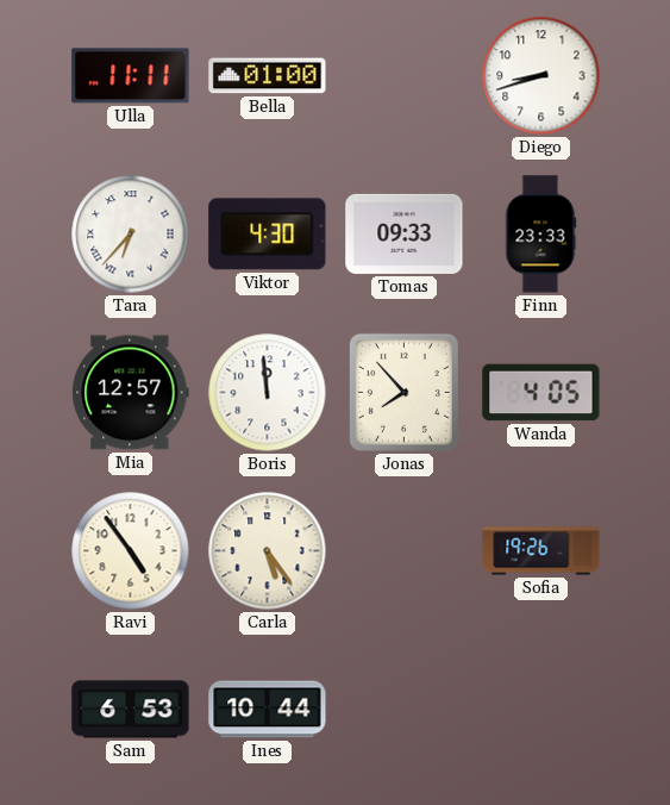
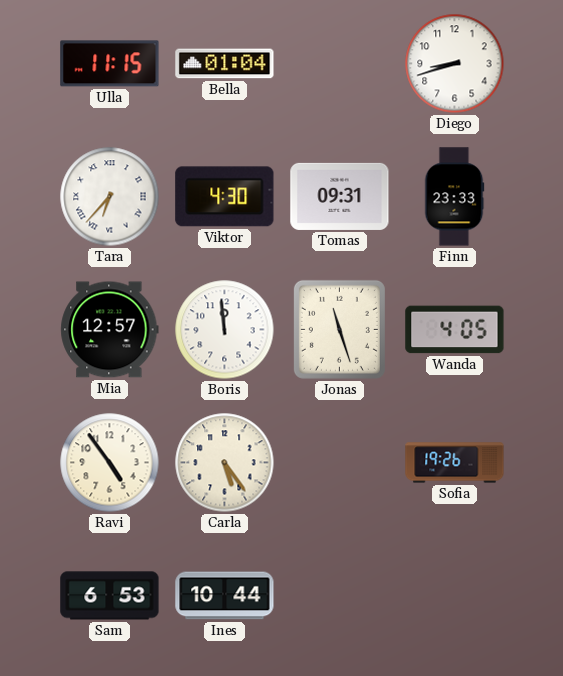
Ulla: 11:11 -> 11:15 (110, 64)
Bella: 01:00 -> 01:04 (225, 64)
Tomas: 09:33 -> 09:31 (340, 196)
Jonas: 7:53 -> 11:27 (339, 329)
